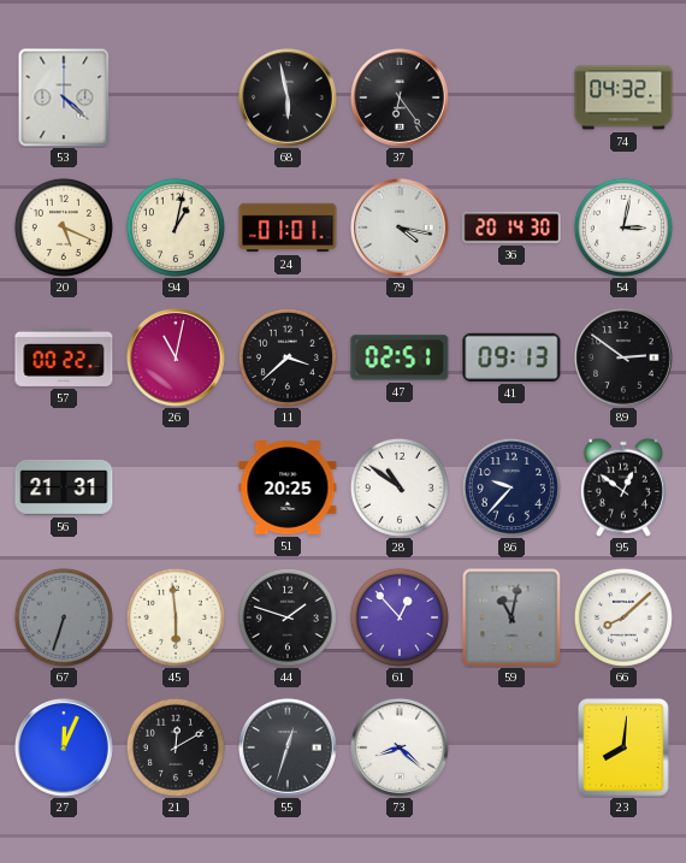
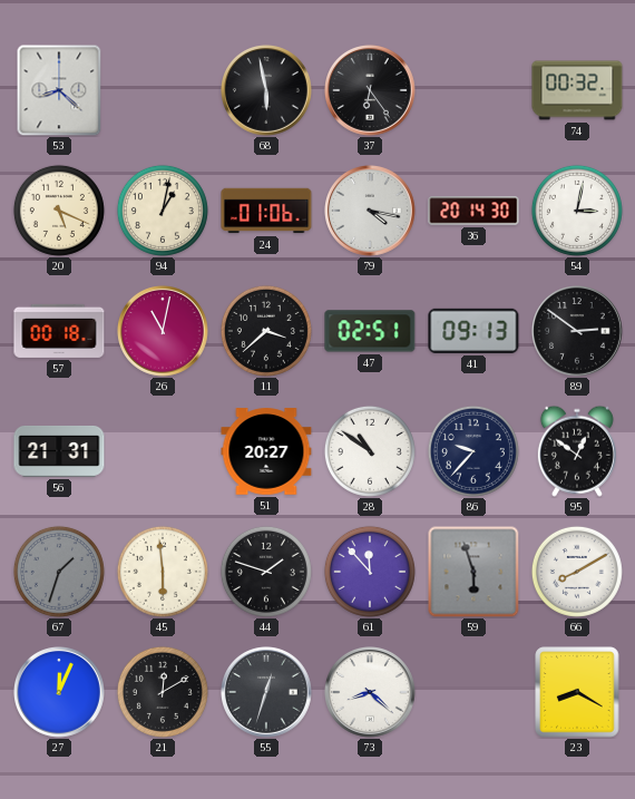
53: 4:22 -> 8:22 (59, 90)
74: 04:32 -> 00:32 (577, 90)
24: 01:01 -> 01:06 (266, 211)
57: 00:22 -> 00:18 (59, 331)
51: 20:25 -> 20:27 (266, 451)
67: 6:33 -> 1:33 (59, 572)
61: 12:53 -> 11:53 (370, 572)
59: 11:02 -> 5:57 (473, 572)
66: 8:08 -> 8:10 (577, 572)
23: 8:01 -> 8:20 (577, 692)
